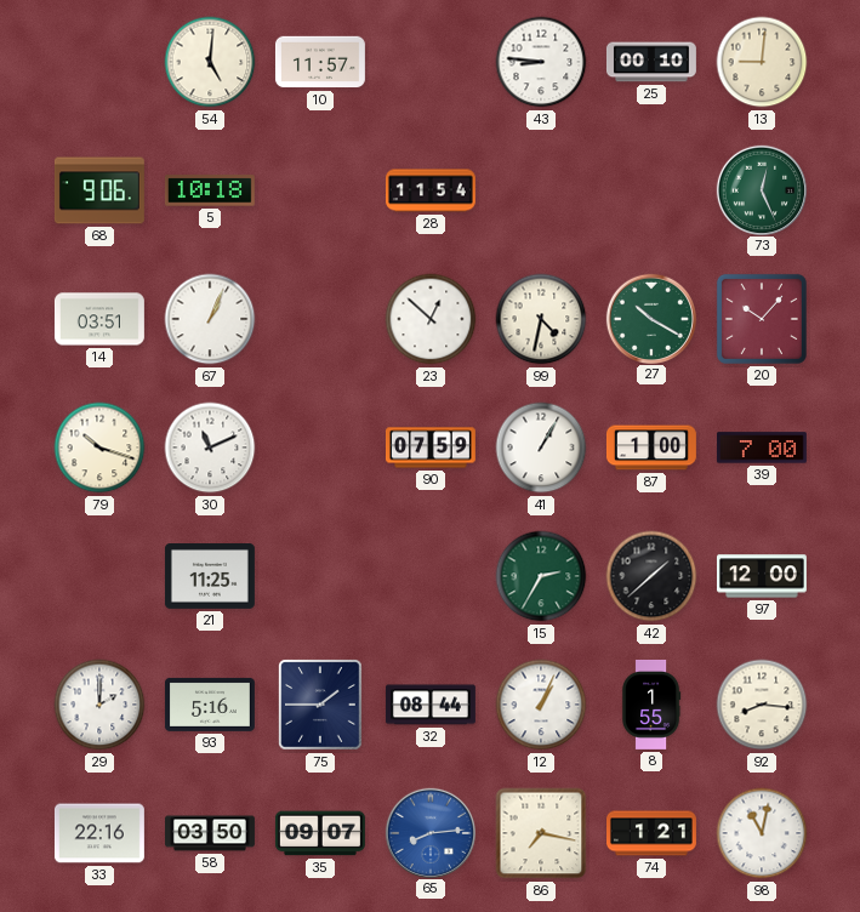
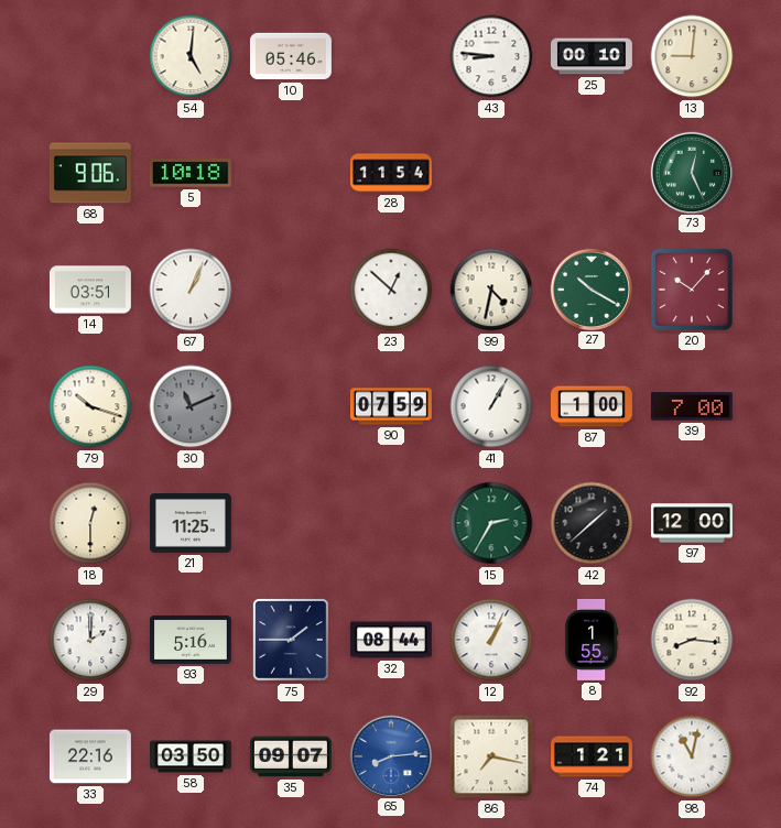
10: 11:57 -> 05:46 (291, 56)
30 dial: white -> grey (191, 406)
18: none -> 12:30 (90, 523)
